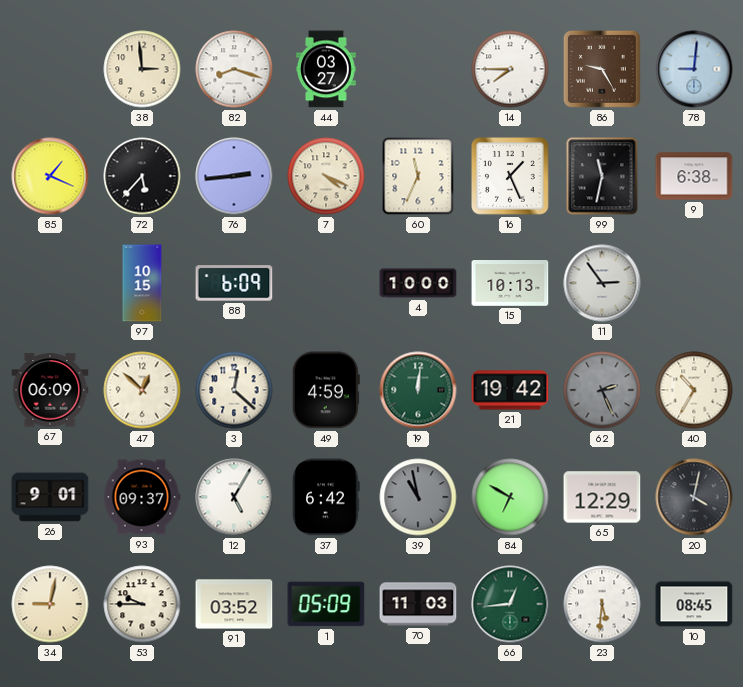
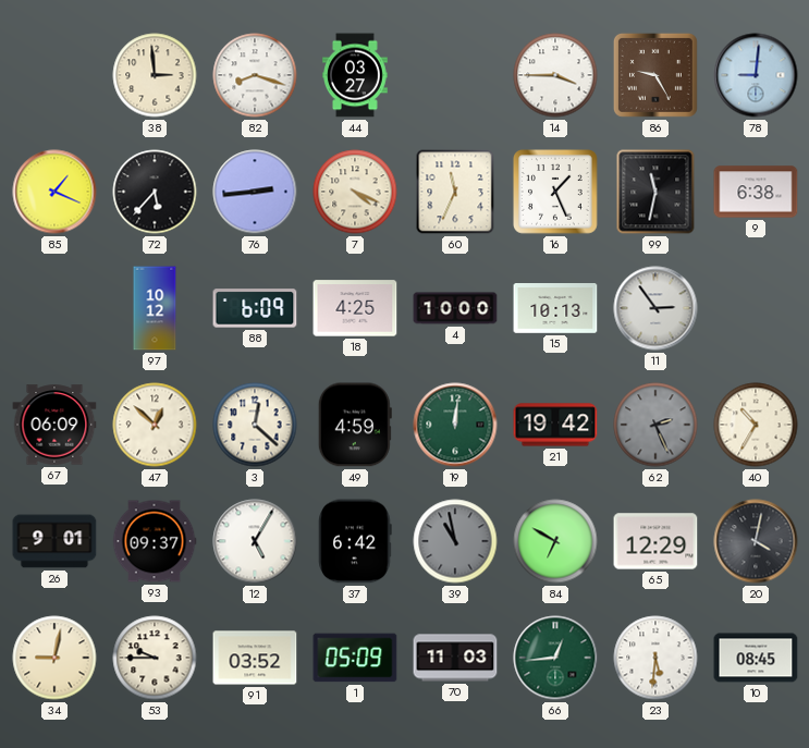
14: 7:45 -> 3:45 (555, 75)
97: 10:15 -> 10:12 (155, 308)
18: none -> 4:25 (355, 308)
